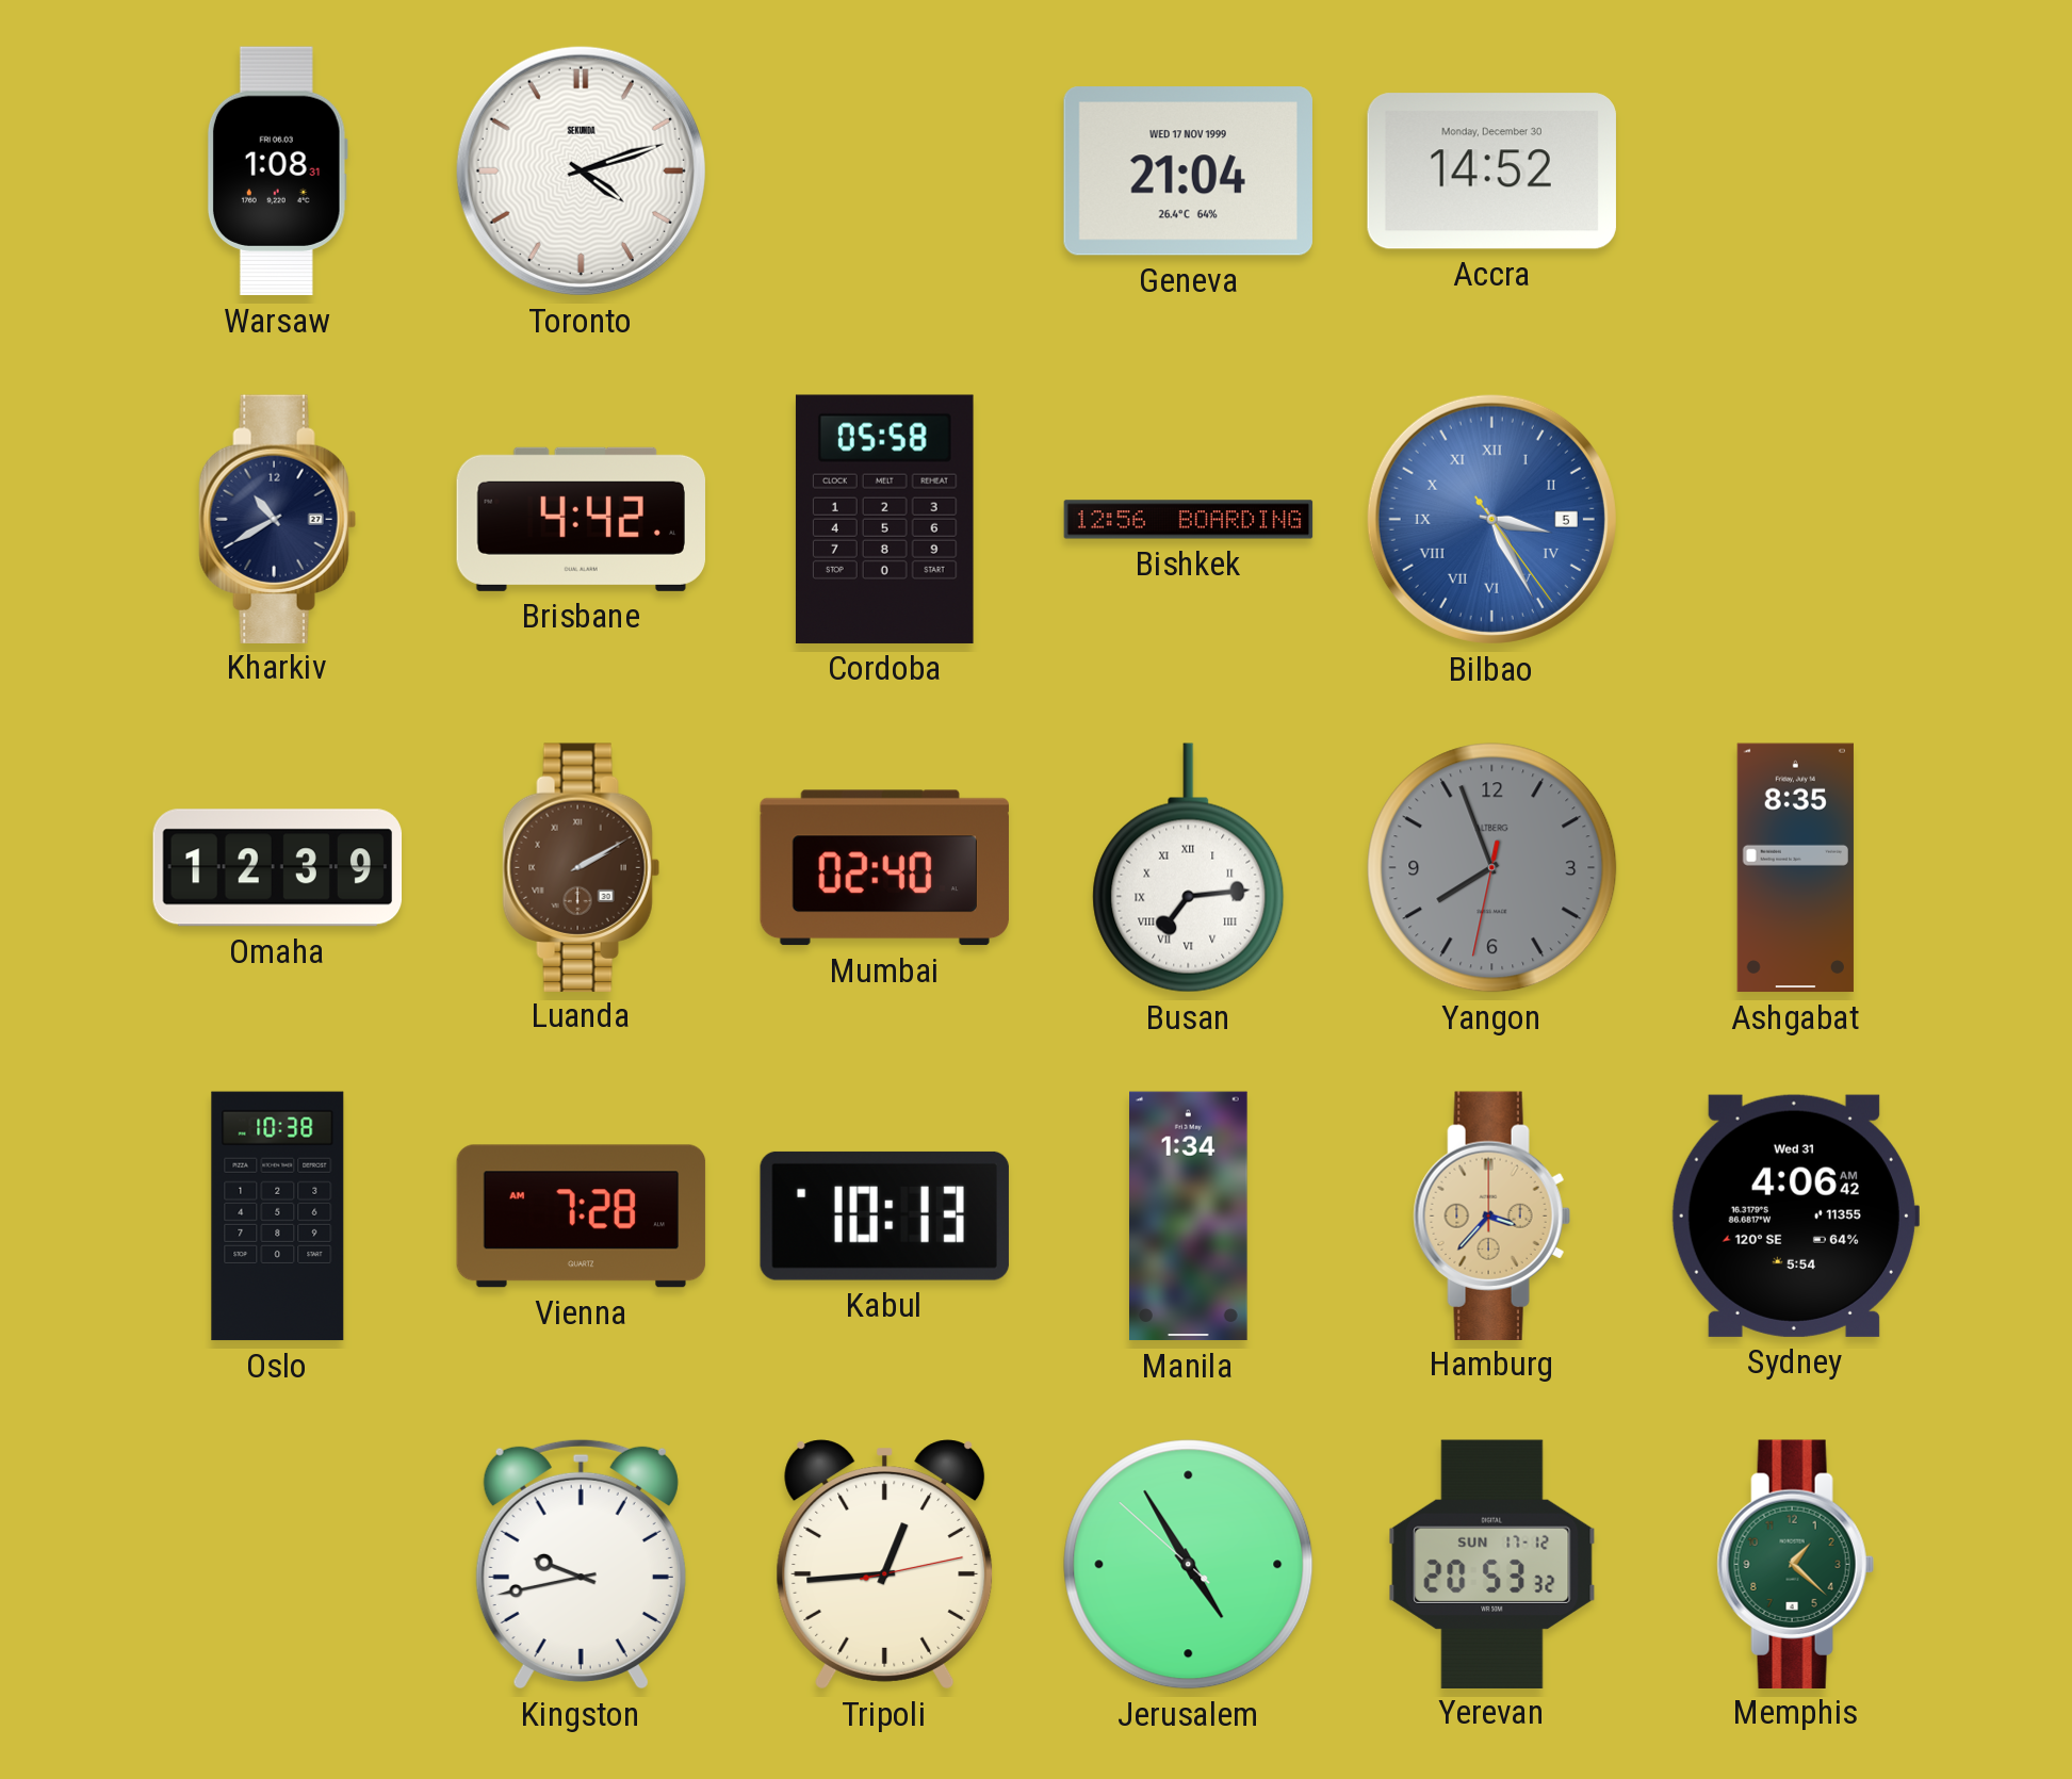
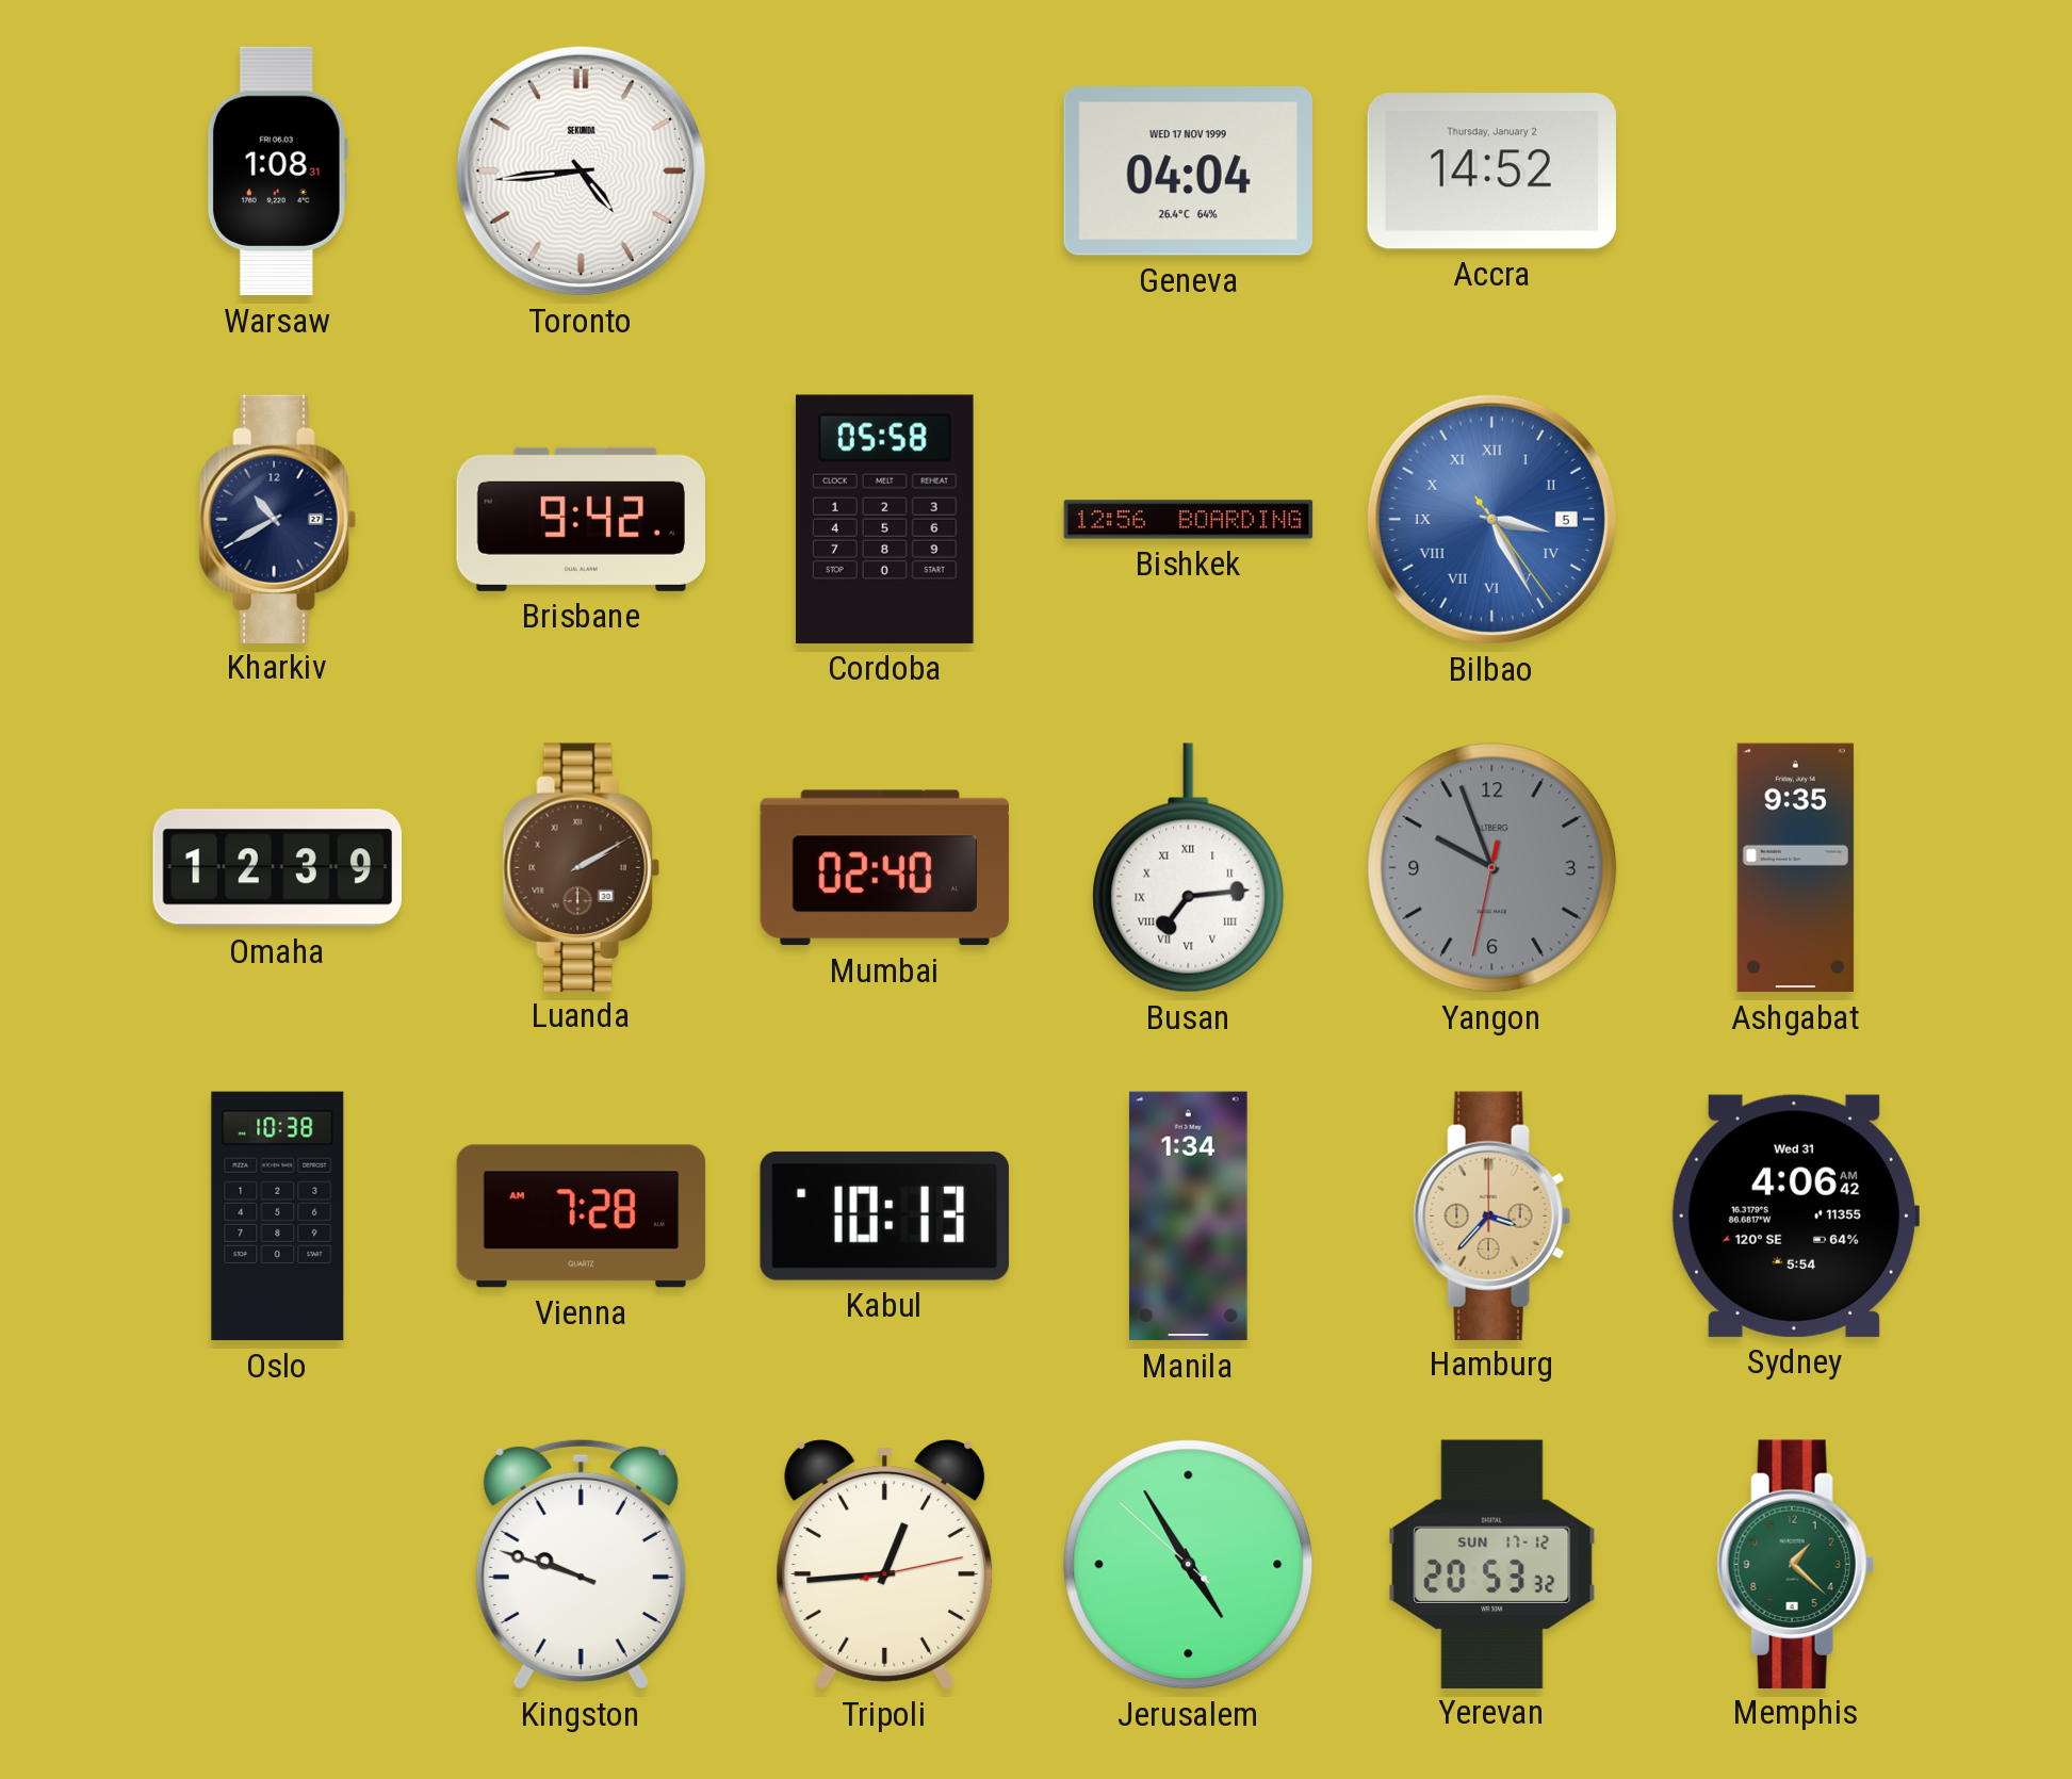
Toronto: 4:12 -> 4:44 (581, 170)
Geneva: 21:04 -> 04:04 (1188, 172)
Accra date: Monday, December 30 -> Thursday, January 2 (1491, 172)
Brisbane: 4:42 -> 9:42 (582, 519)
Yangon: 7:56 -> 9:56 (1492, 868)
Ashgabat: 8:35 -> 9:35 (1795, 868)
Kingston: 9:43 -> 9:48 (581, 1564)
